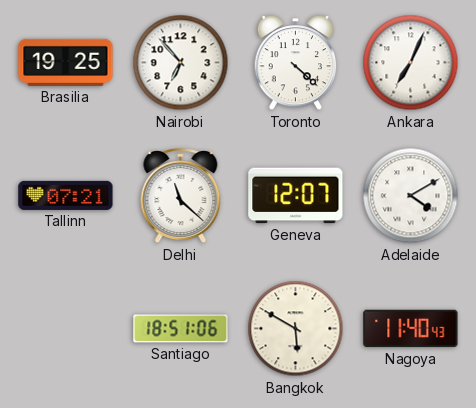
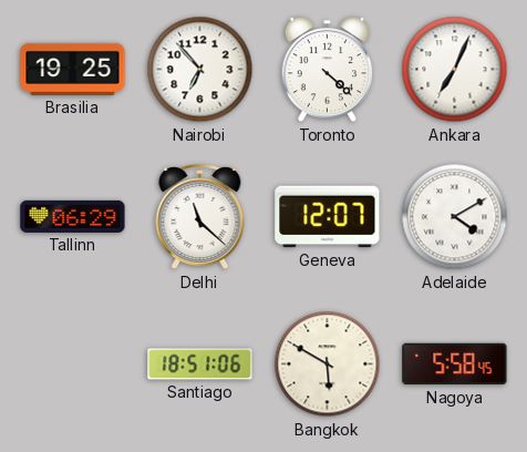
Tallinn: 07:21 -> 06:29 (73, 216)
Nagoya: 11:40 -> 5:58 (455, 364)
